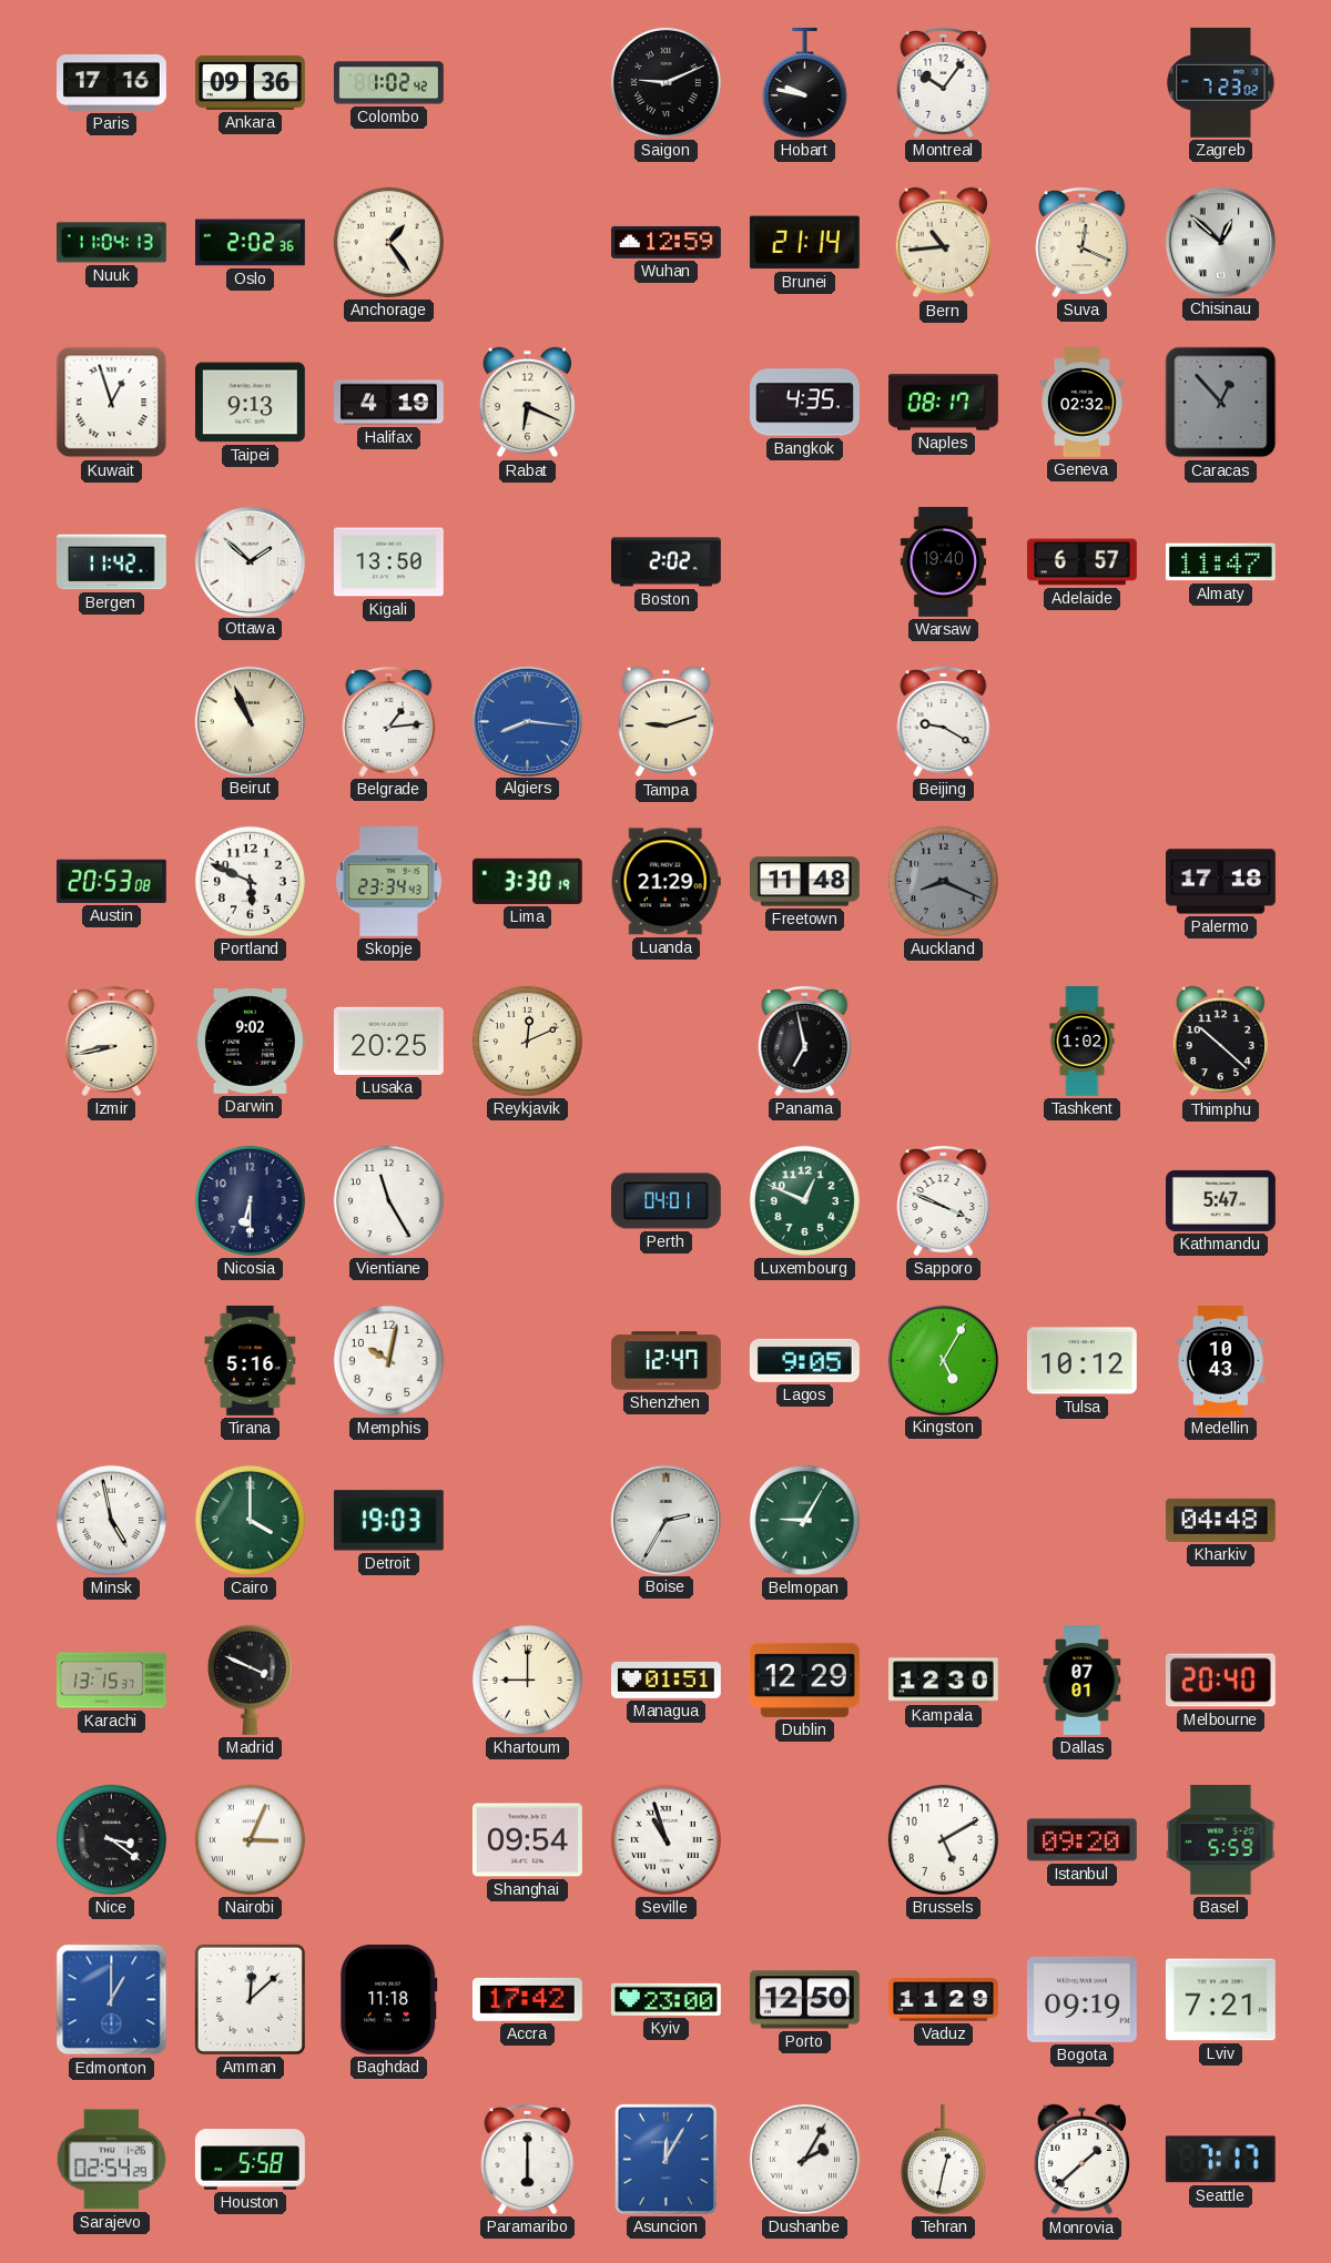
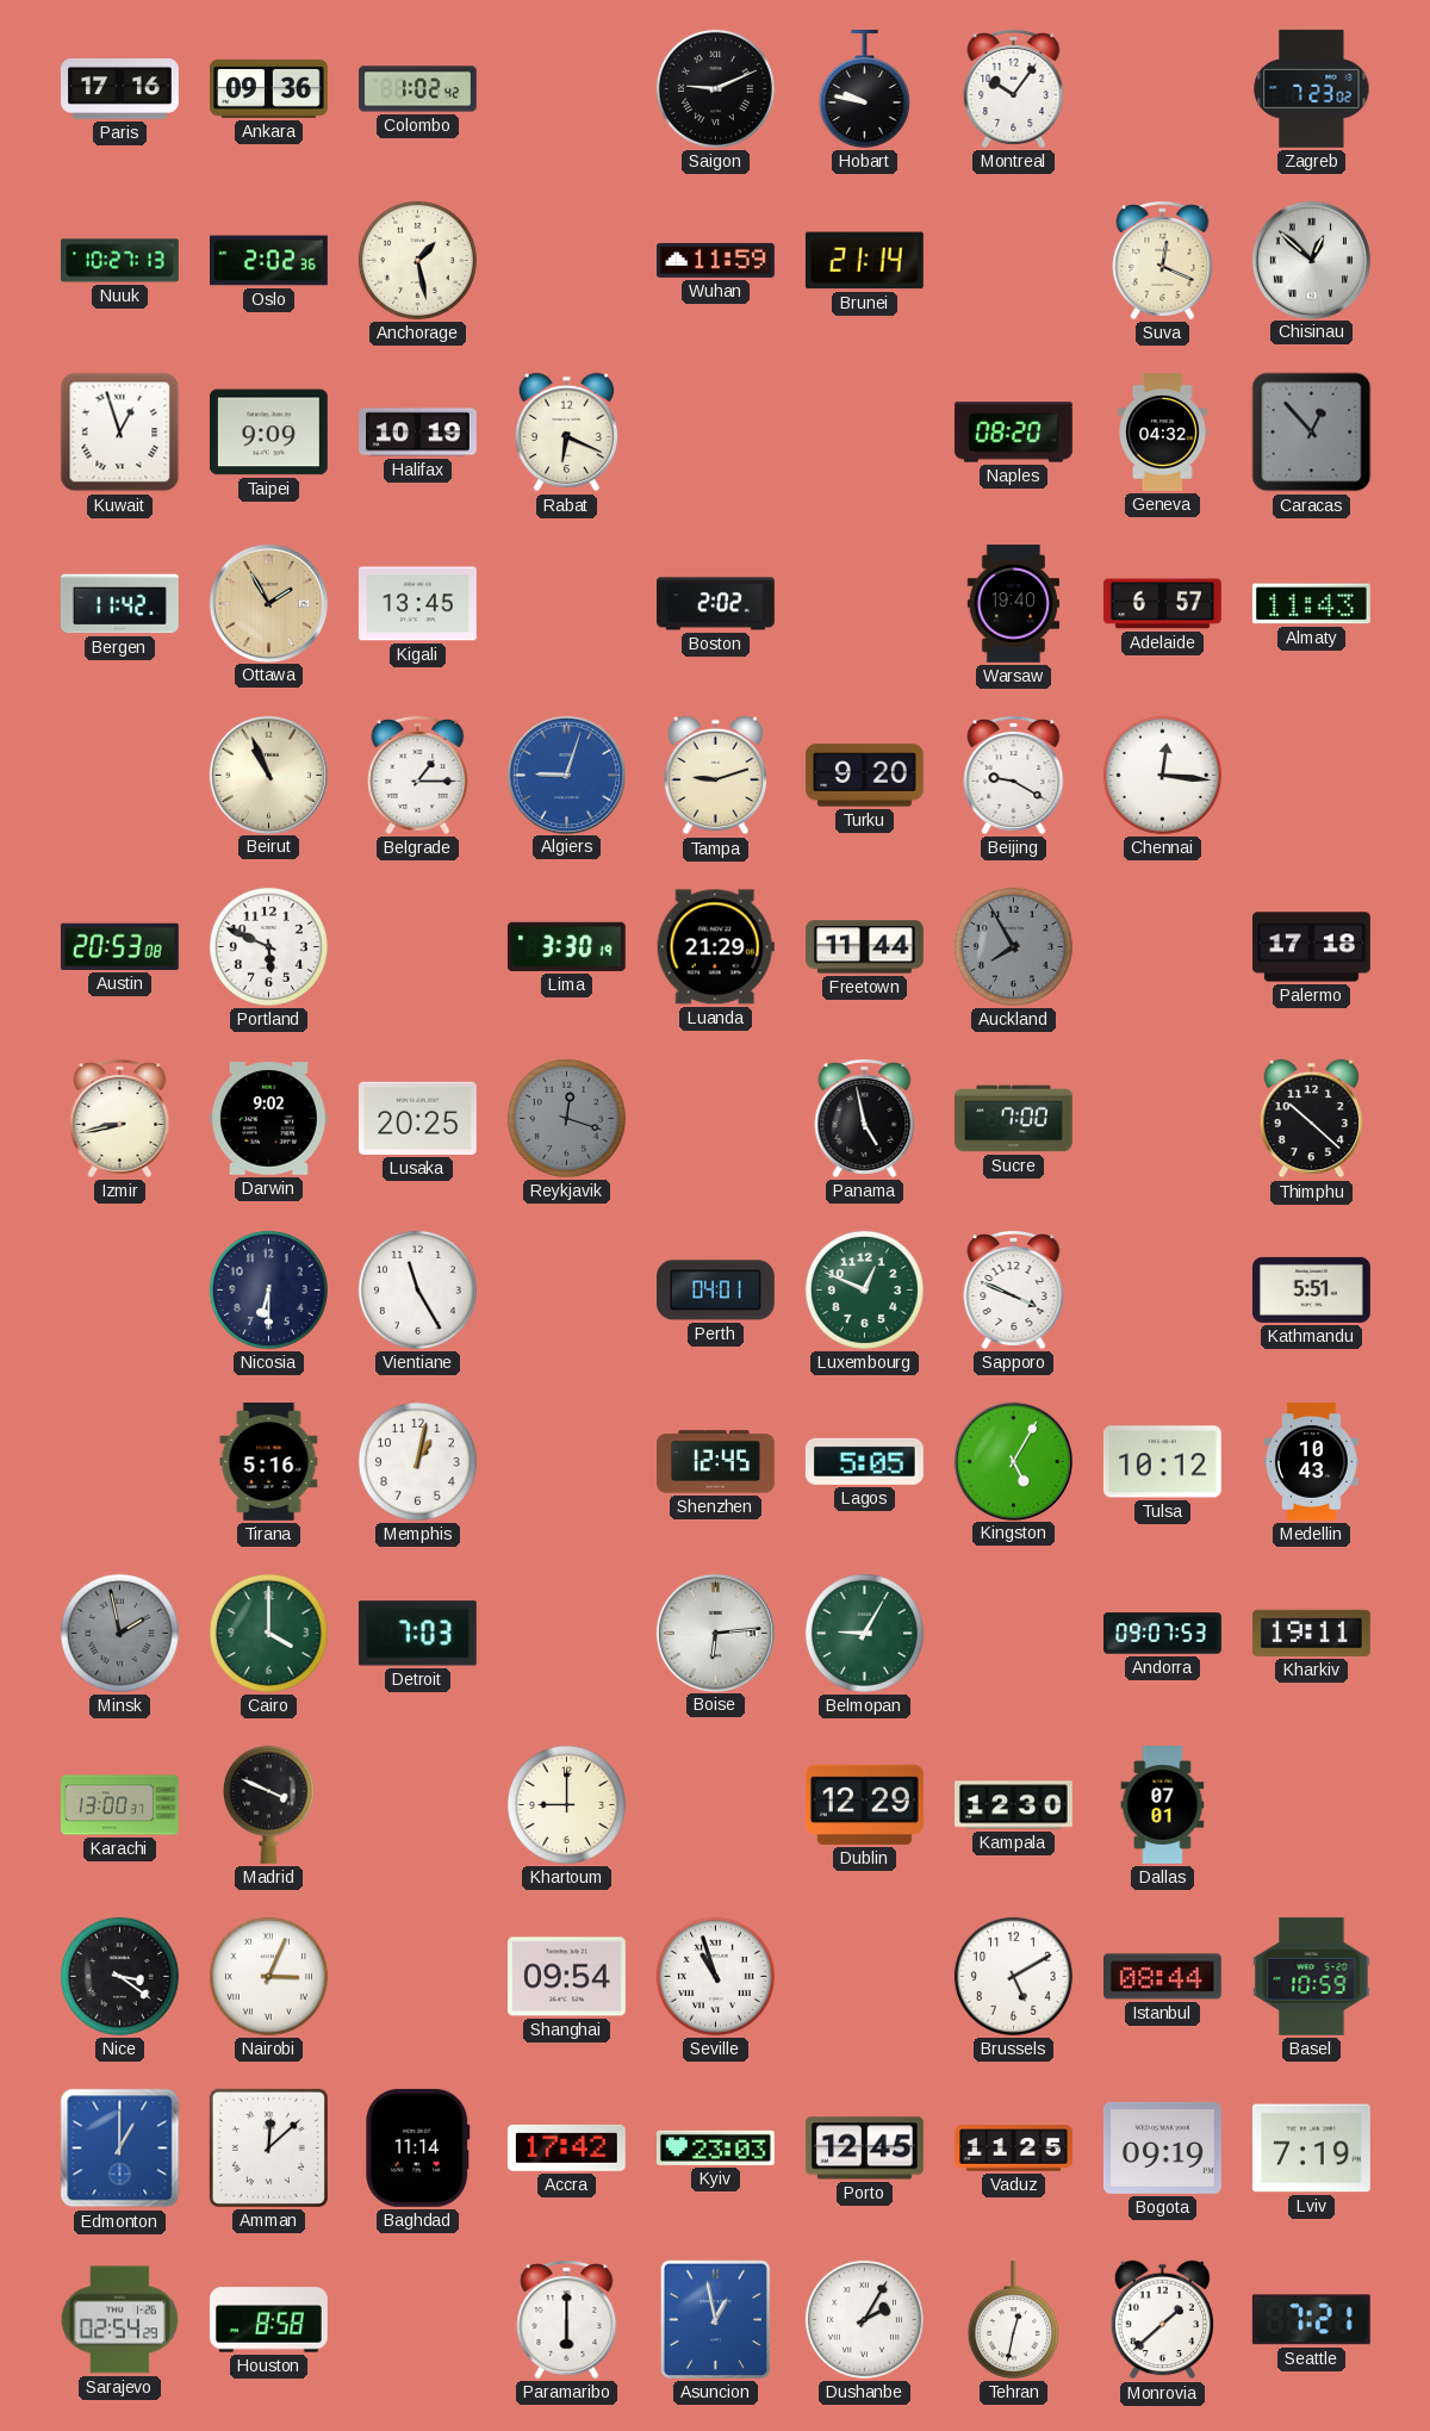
Nuuk: 11:04 -> 10:27 (119, 261)
Anchorage: 1:24 -> 1:28 (417, 260)
Wuhan: 12:59 -> 11:59 (716, 260)
Bern: 10:44 -> none (943, 243)
Taipei: 9:13 -> 9:09 (268, 433)
Halifax: 4:19 -> 10:19 (418, 433)
Bangkok: 4:35 -> none (805, 403)
Naples: 08:17 -> 08:20 (1013, 433)
Geneva: 02:32 -> 04:32 (1163, 433)
Ottawa: 1:52 -> 1:55 (268, 603)
Ottawa dial: white -> champagne (268, 603)
Kigali: 13:50 -> 13:45 (417, 604)
Almaty: 11:47 -> 11:43 (1311, 604)
Belgrade: 1:14 -> 1:15 (418, 775)
Algiers: 8:16 -> 9:03 (566, 775)
Turku: none -> 9:20 (865, 776)
Chennai: none -> 12:16 (1162, 775)
Skopje: 23:34 -> none (389, 881)
Freetown: 11:48 -> 11:44 (865, 947)
Auckland: 8:19 -> 7:55 (1013, 946)
Reykjavik: 12:11 -> 12:18 (566, 1118)
Reykjavik dial: cream -> grey (566, 1118)
Panama: 6:58 -> 4:58 (865, 1118)
Sucre: none -> 7:00 (1014, 1119)
Tashkent: 1:02 -> none (1083, 1042)
Kathmandu: 5:47 -> 5:51 (1312, 1289)
Memphis: 10:02 -> 1:02 (417, 1461)
Shenzhen: 12:47 -> 12:45 (716, 1462)
Lagos: 9:05 -> 5:05 (864, 1461)
Minsk: 4:58 -> 1:58 (119, 1633)
Minsk dial: white -> grey (119, 1633)
Detroit: 19:03 -> 7:03 (417, 1634)
Boise: 2:35 -> 6:14 (715, 1633)
Andorra: none -> 09:07 (1163, 1634)
Kharkiv: 04:48 -> 19:11 (1311, 1633)
Karachi: 13:15 -> 13:00 (120, 1805)
Managua: 01:51 -> none (667, 1680)
Melbourne: 20:40 -> none (1220, 1681)
Istanbul: 09:20 -> 08:44 (1162, 1977)
Basel: 5:59 -> 10:59 (1312, 1976)
Baghdad: 11:18 -> 11:14 (418, 2147)
Kyiv: 23:00 -> 23:03 (715, 2147)
Porto: 12:50 -> 12:45 (864, 2149)
Vaduz: 11:29 -> 11:25 (1014, 2149)
Lviv: 7:21 -> 7:19 (1311, 2149)
Houston: 5:58 -> 8:58 (268, 2320)
Asuncion: 12:05 -> 12:58 (715, 2319)
Seattle: 7:17 -> 7:21 (1311, 2320)
